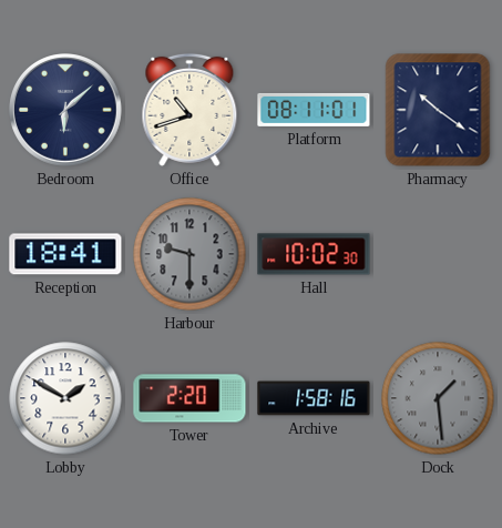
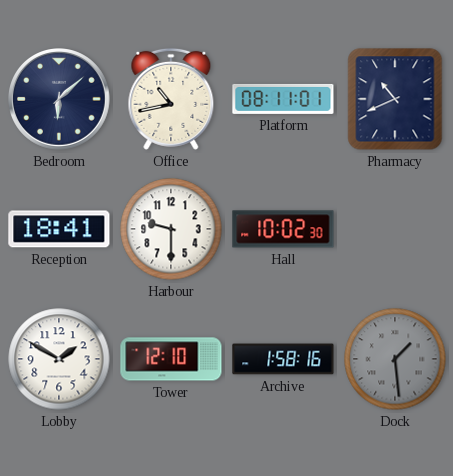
Office: 10:42 -> 10:43 (171, 99)
Pharmacy: 10:21 -> 10:41 (395, 99)
Harbour dial: grey -> white (171, 229)
Tower: 2:20 -> 12:10 (171, 359)
